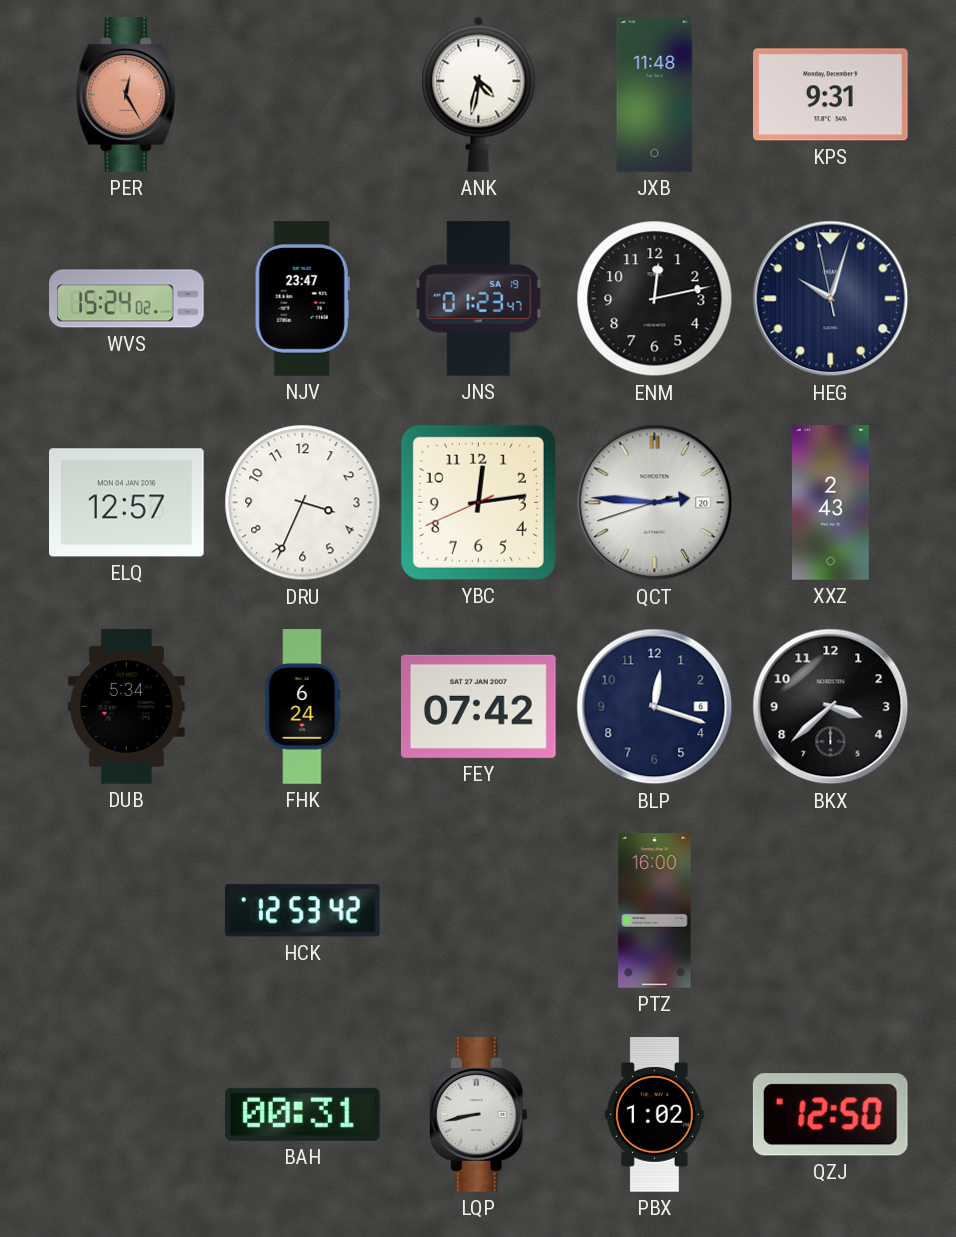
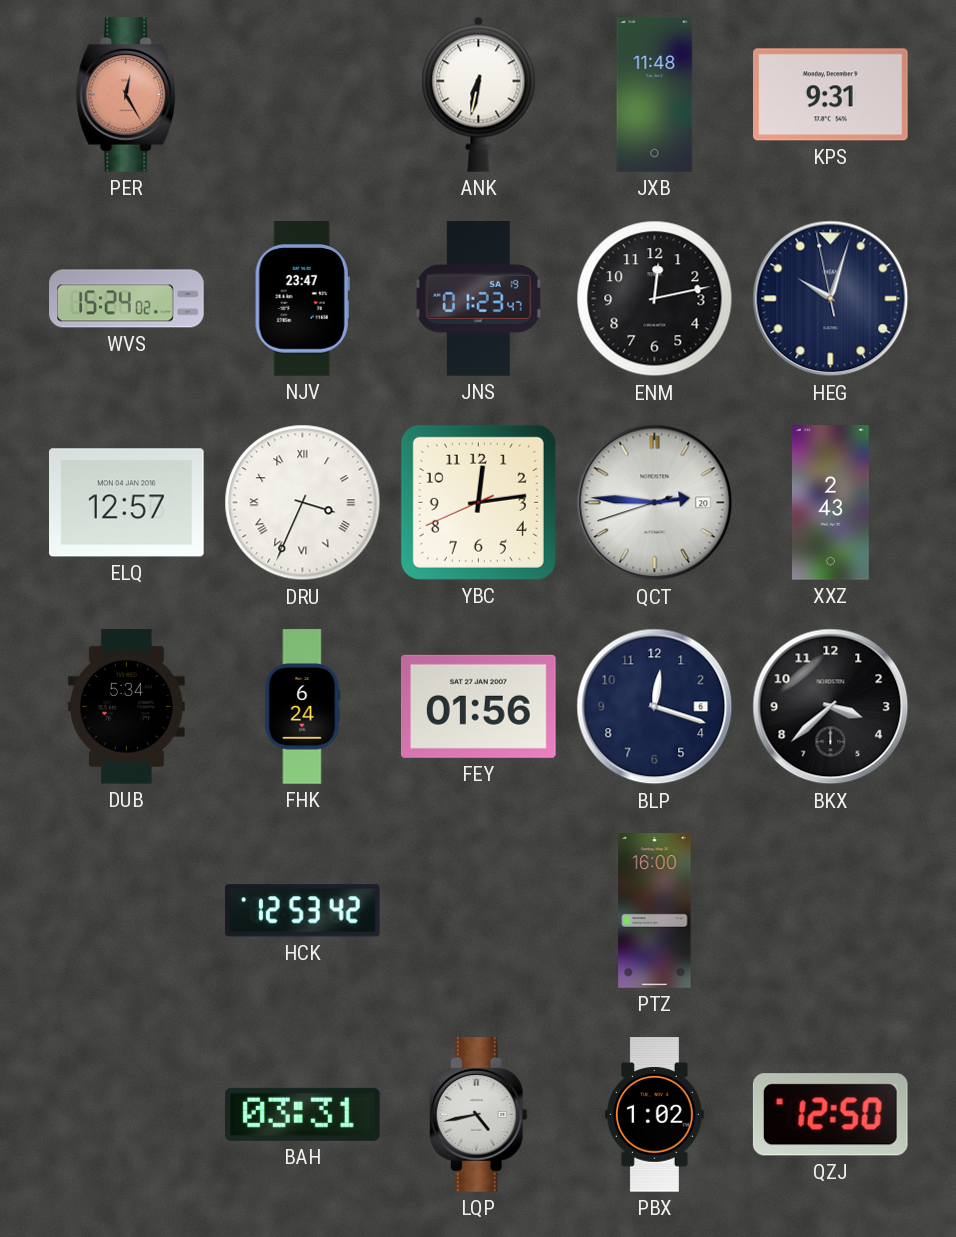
ANK: 4:32 -> 6:32 (479, 94)
DRU numerals: Arabic -> Roman (303, 503)
FEY: 07:42 -> 01:56 (479, 706)
BAH: 00:31 -> 03:31 (303, 1114)
LQP: 8:43 -> 4:43 (478, 1115)
